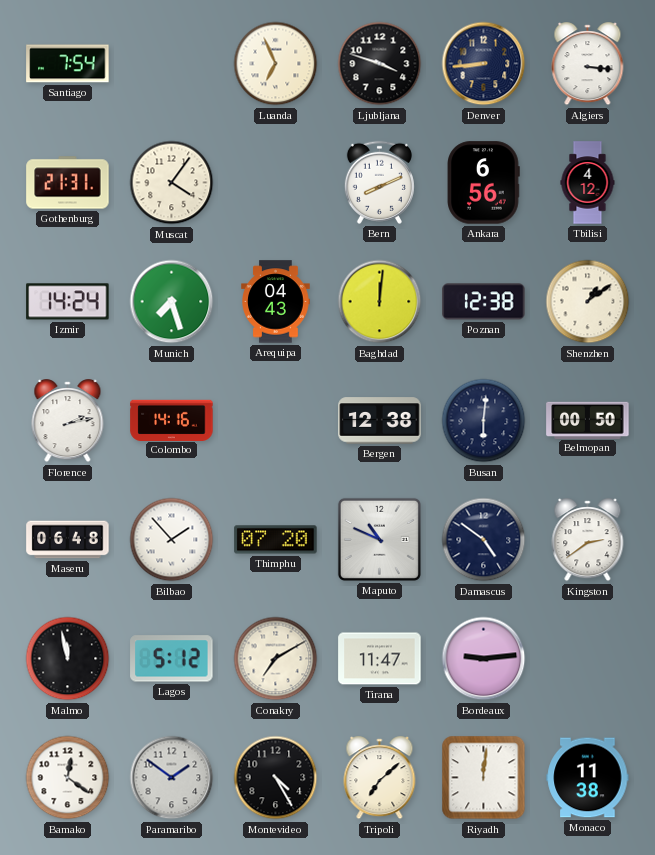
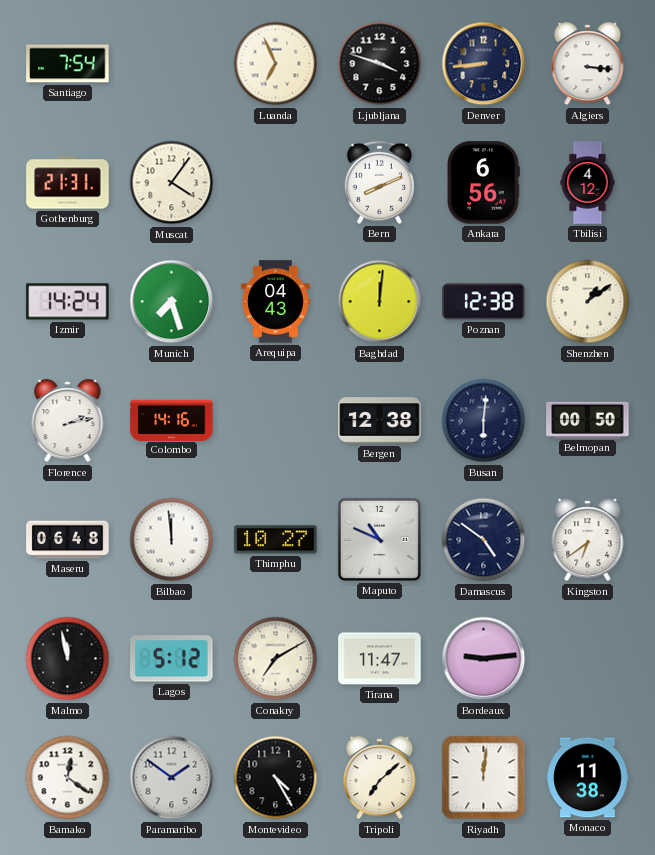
Bilbao: 1:53 -> 11:59 (172, 540)
Thimphu: 07:20 -> 10:27 (276, 540)
Kingston: 2:39 -> 6:39 (588, 540)
